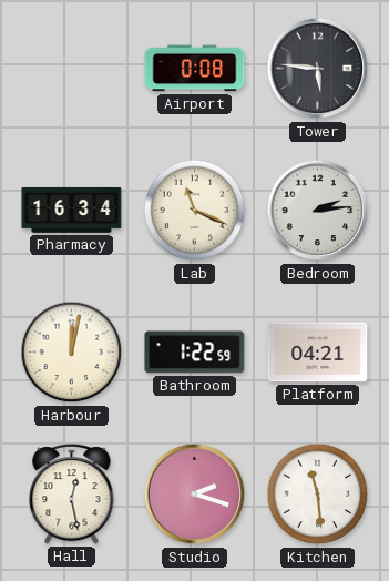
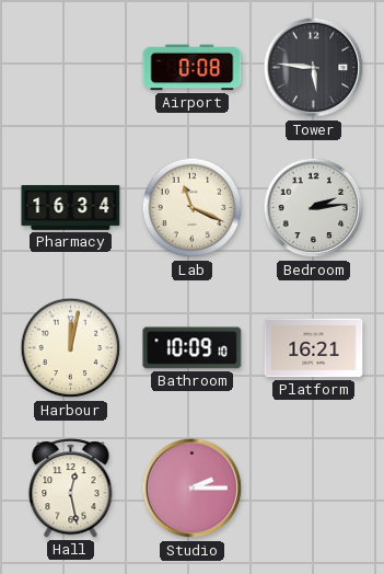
Bathroom: 1:22 -> 10:09 (193, 348)
Platform: 04:21 -> 16:21 (314, 348)
Studio: 2:18 -> 2:15 (193, 489)
Kitchen: 11:29 -> none (318, 495)
